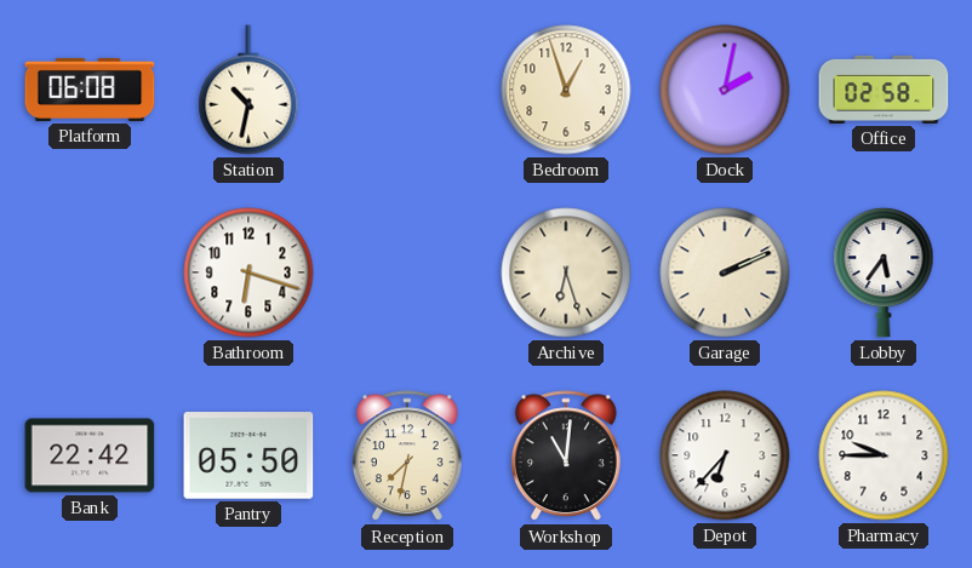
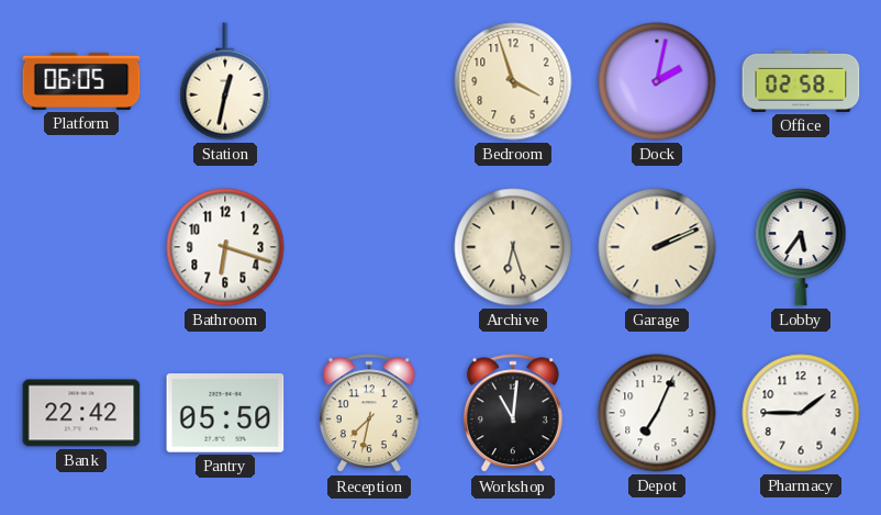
Platform: 06:08 -> 06:05 (81, 81)
Station: 10:32 -> 12:32 (225, 81)
Bedroom: 12:57 -> 3:57 (513, 81)
Depot: 6:37 -> 7:04 (657, 413)
Pharmacy: 9:45 -> 1:45 (801, 413)
